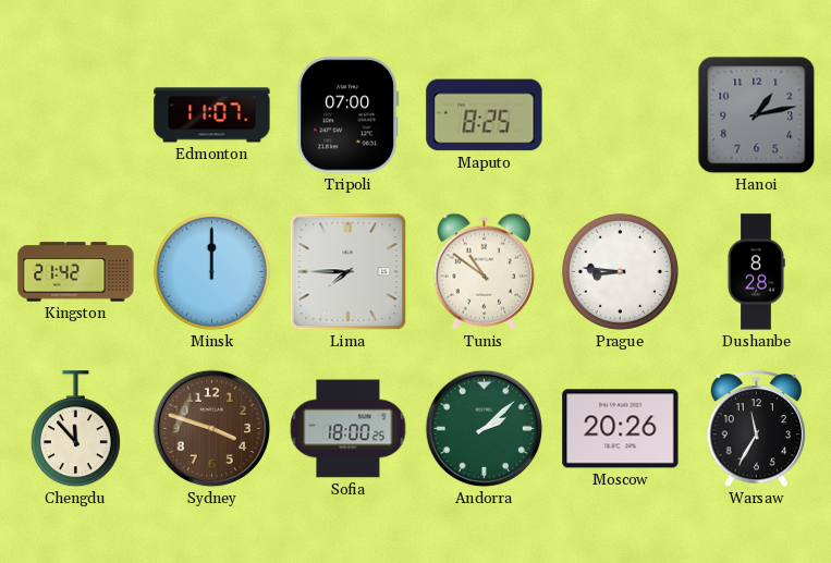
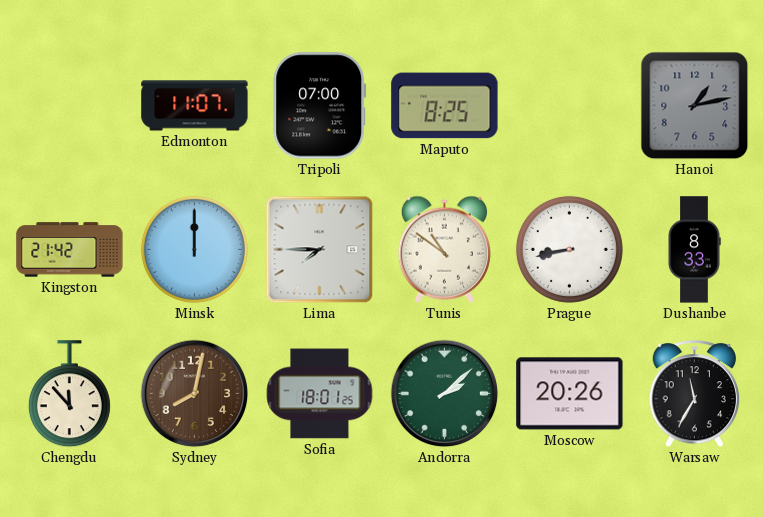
Prague: 8:46 -> 8:43 (569, 249)
Dushanbe: 8:28 -> 8:33 (694, 250)
Sydney: 3:48 -> 8:02 (195, 394)
Sofia: 18:00 -> 18:01 (320, 394)
